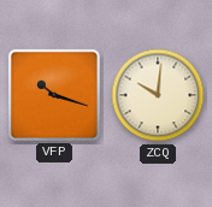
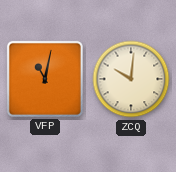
VFP: 10:18 -> 11:02 (45, 79)
